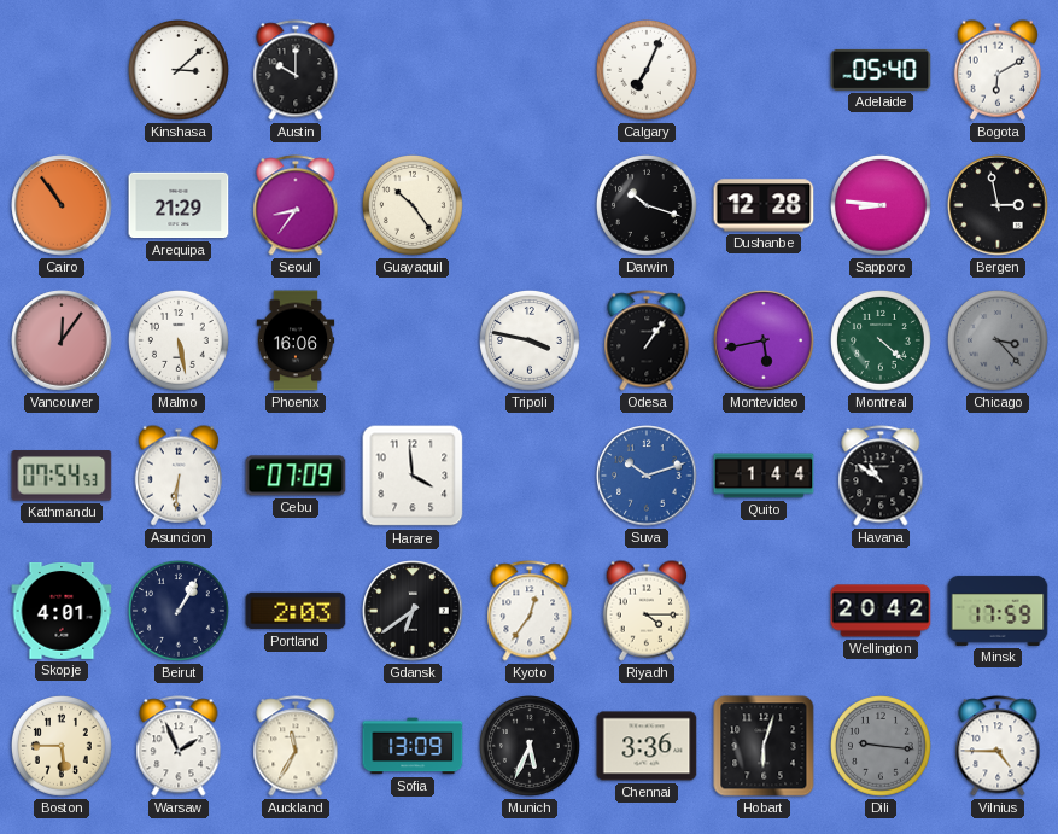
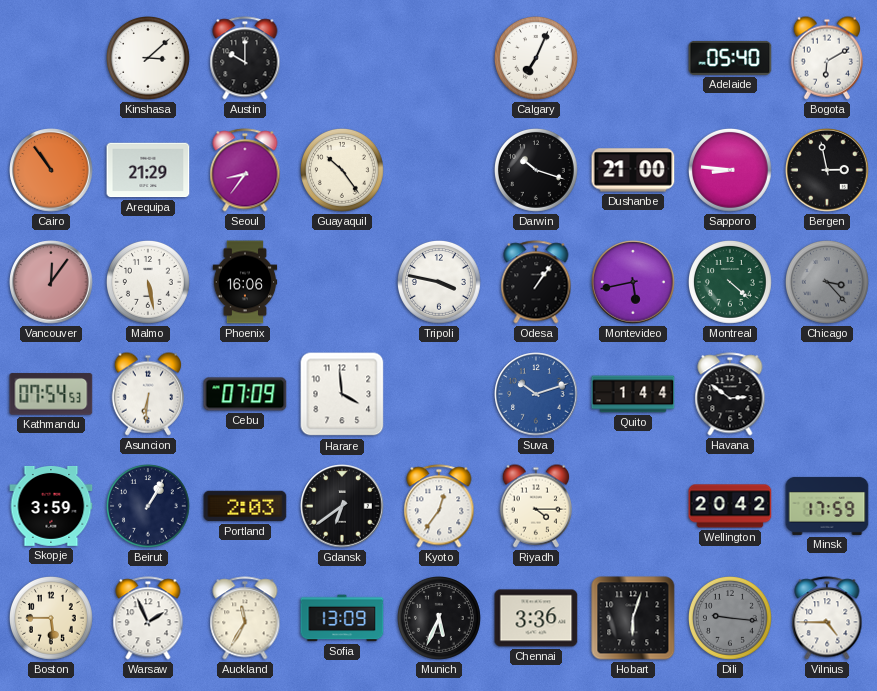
Dushanbe: 12:28 -> 21:00 (633, 170)
Havana: 10:51 -> 2:51 (730, 394)
Skopje: 4:01 -> 3:59 (51, 507)
